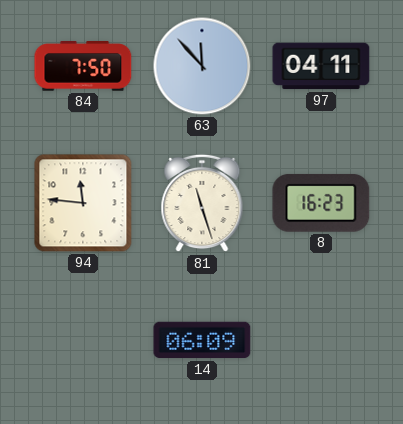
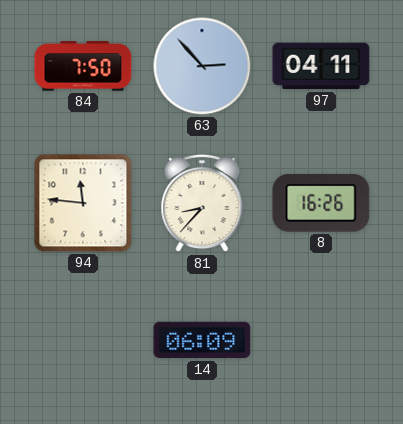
63: 11:53 -> 2:53 (202, 66)
81: 11:27 -> 8:37 (202, 203)
8: 16:23 -> 16:26 (321, 203)
